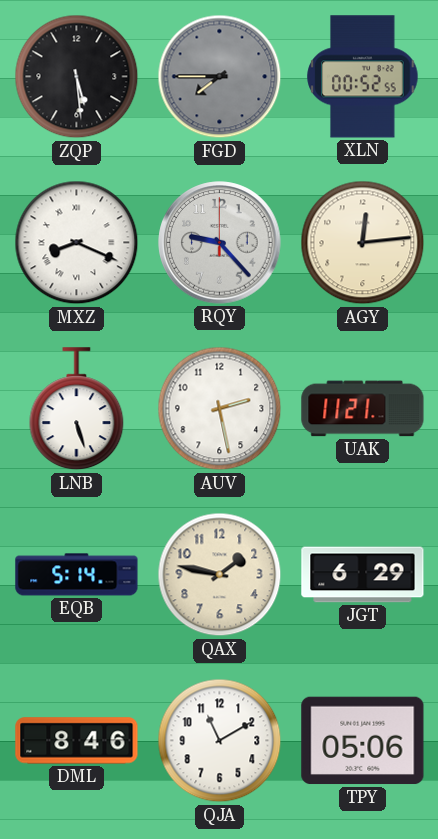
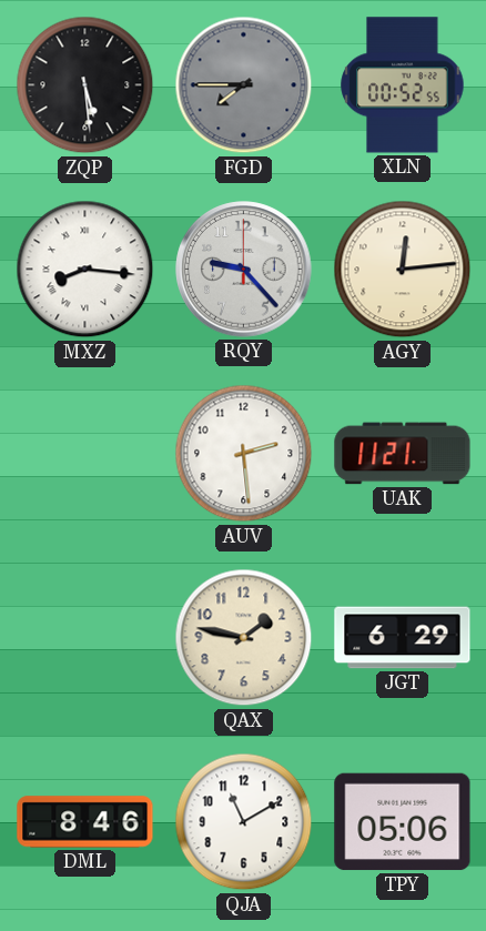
MXZ: 8:19 -> 8:16 (85, 270)
LNB: 5:27 -> none (77, 409)
AUV: 2:28 -> 2:29 (244, 454)
EQB: 5:14 -> none (77, 575)
